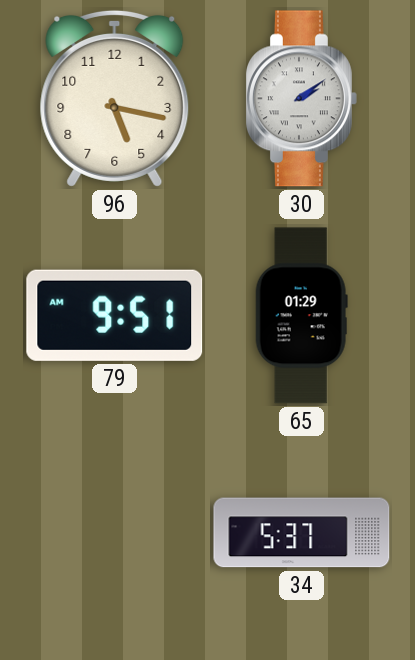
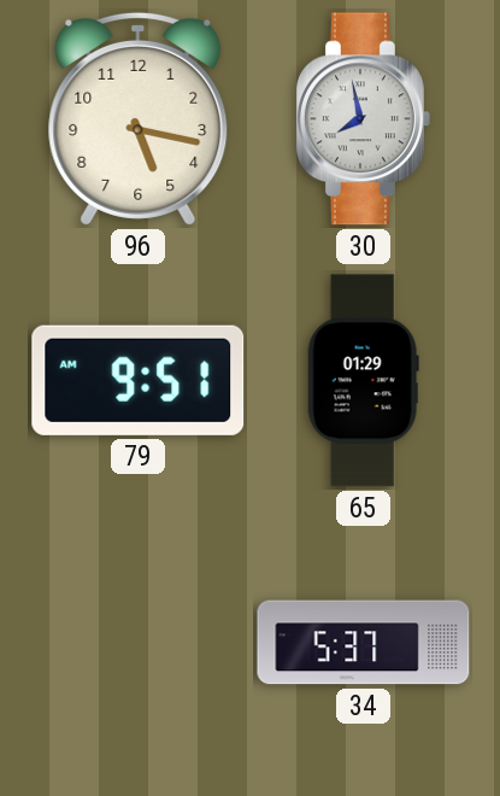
30: 2:09 -> 7:58 (363, 119)
